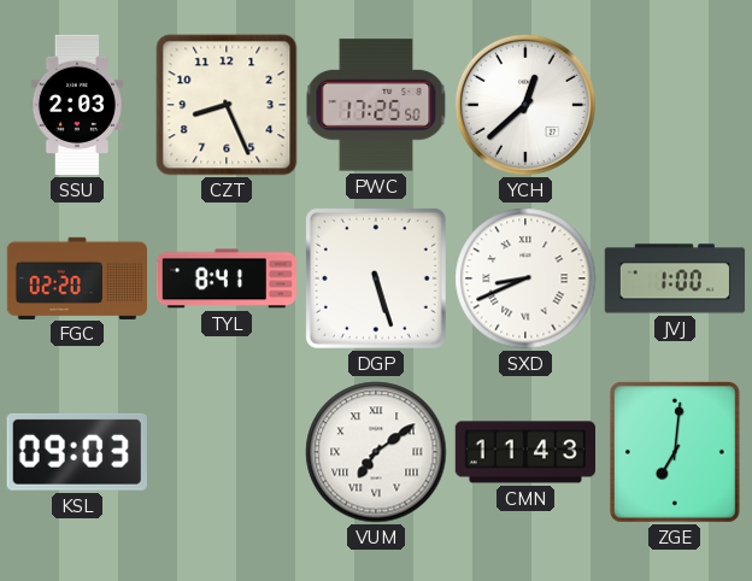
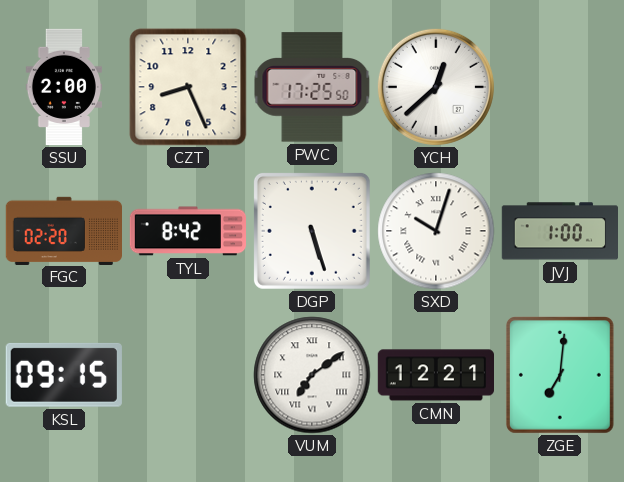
SSU: 2:03 -> 2:00 (63, 87)
TYL: 8:41 -> 8:42 (188, 231)
SXD: 8:41 -> 10:03 (436, 231)
KSL: 09:03 -> 09:15 (64, 375)
CMN: 11:43 -> 12:21 (435, 375)
